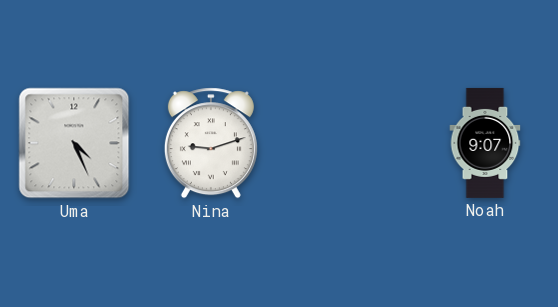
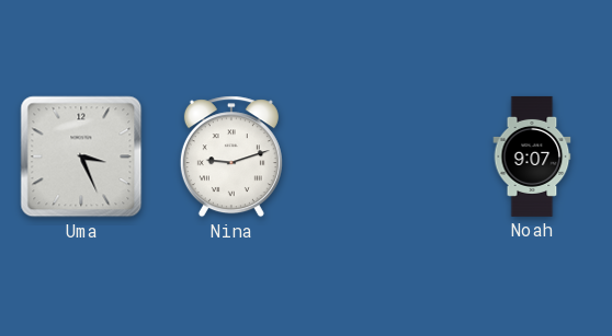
Uma: 4:26 -> 3:26 (81, 157)
